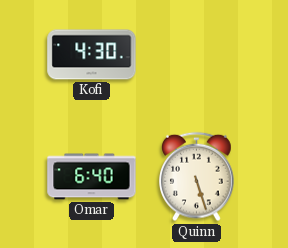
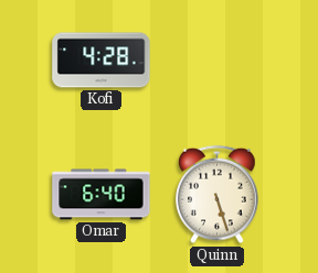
Kofi: 4:30 -> 4:28 (102, 61)
